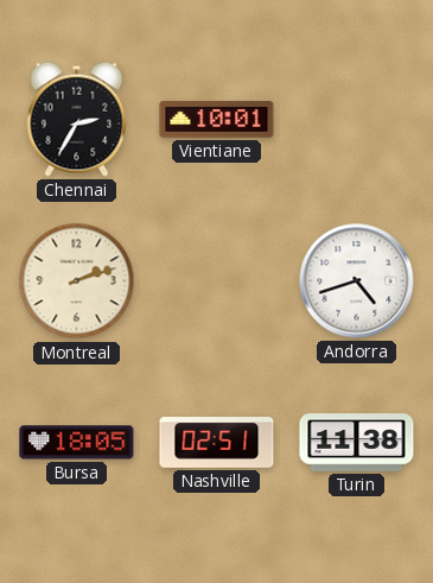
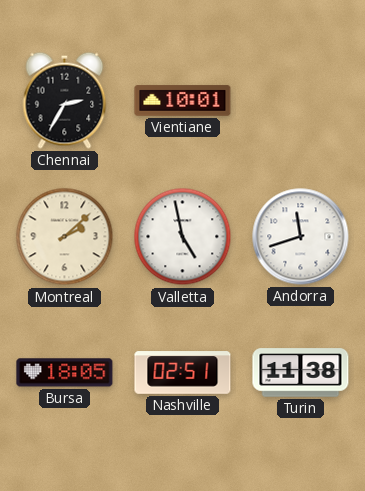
Montreal: 2:12 -> 2:08 (65, 237)
Valletta: none -> 4:58 (183, 237)
Andorra: 4:42 -> 11:42 (301, 237)
